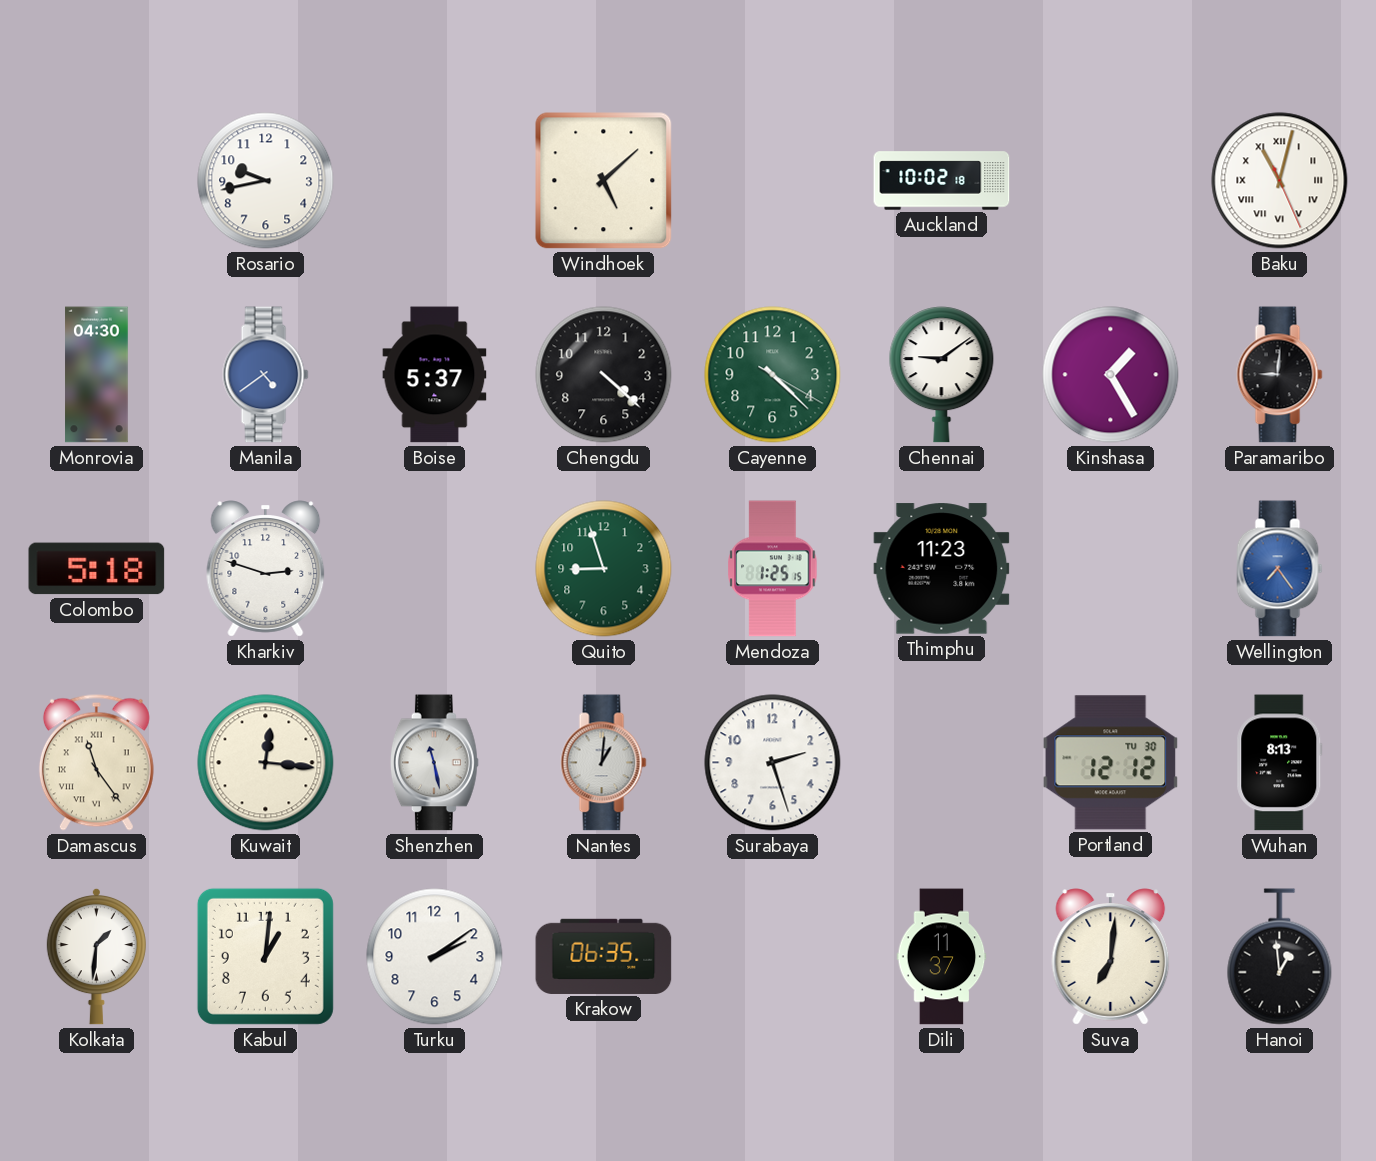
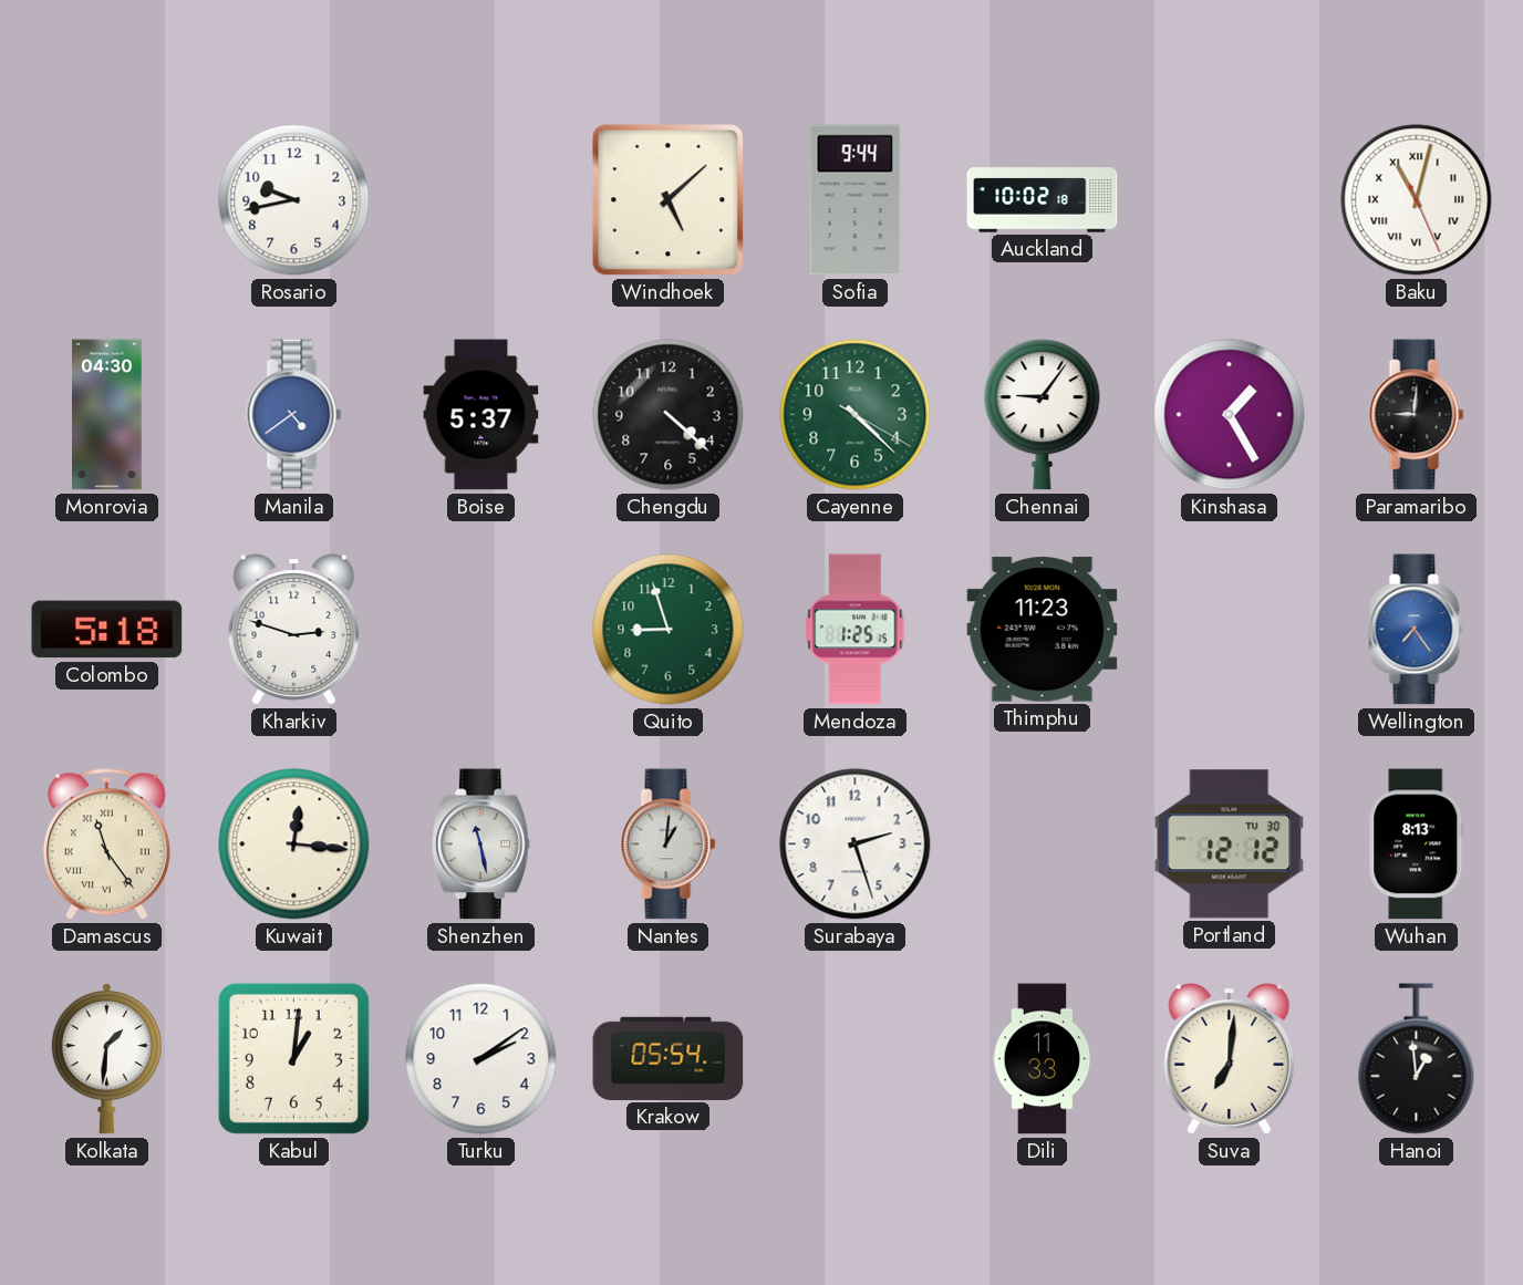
Sofia: none -> 9:44 (856, 200)
Chennai: 9:09 -> 9:06 (1043, 415)
Krakow: 06:35 -> 05:54 (669, 1058)
Dili: 11:37 -> 11:33 (1043, 1059)
